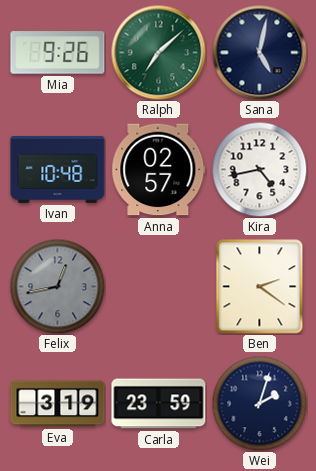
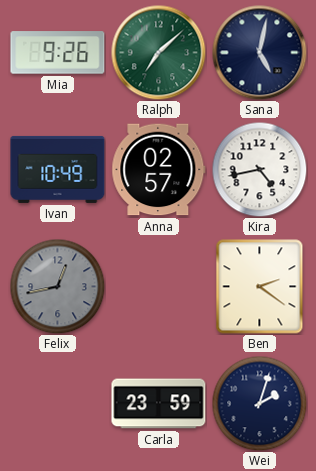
Ivan: 10:48 -> 10:49 (58, 169)
Eva: 3:19 -> none (58, 404)
